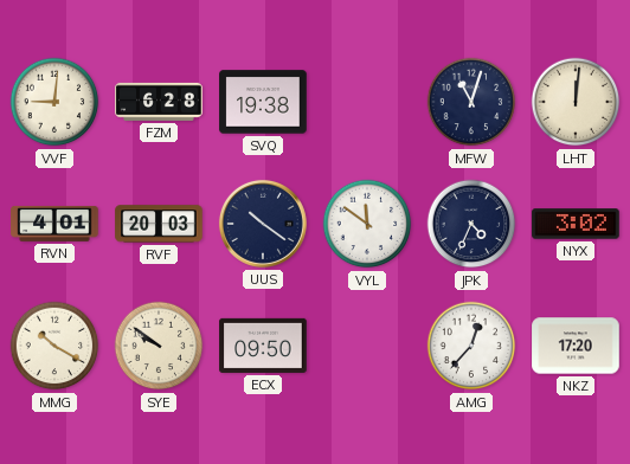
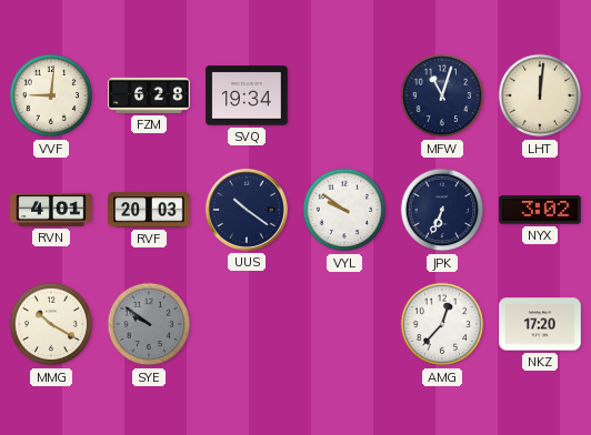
SVQ: 19:38 -> 19:34 (247, 95)
VYL: 11:51 -> 9:51 (344, 210)
JPK: 4:34 -> 6:34 (442, 210)
SYE dial: cream -> grey (149, 324)
ECX: 09:50 -> none (263, 346)
